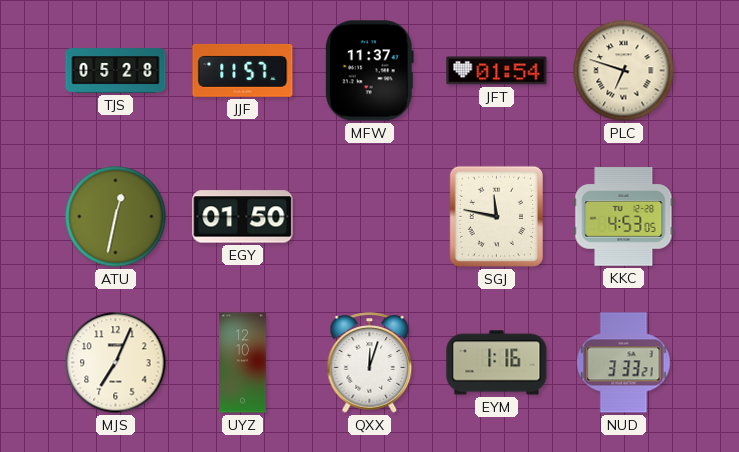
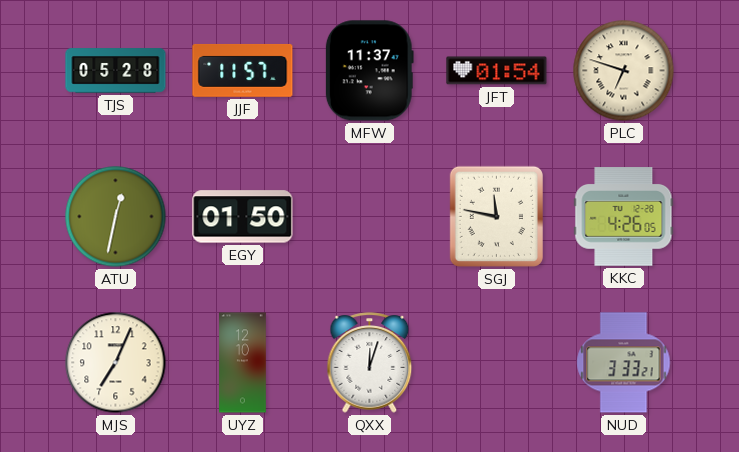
KKC: 4:53 -> 4:26 (624, 217)
EYM: 1:16 -> none (497, 363)
